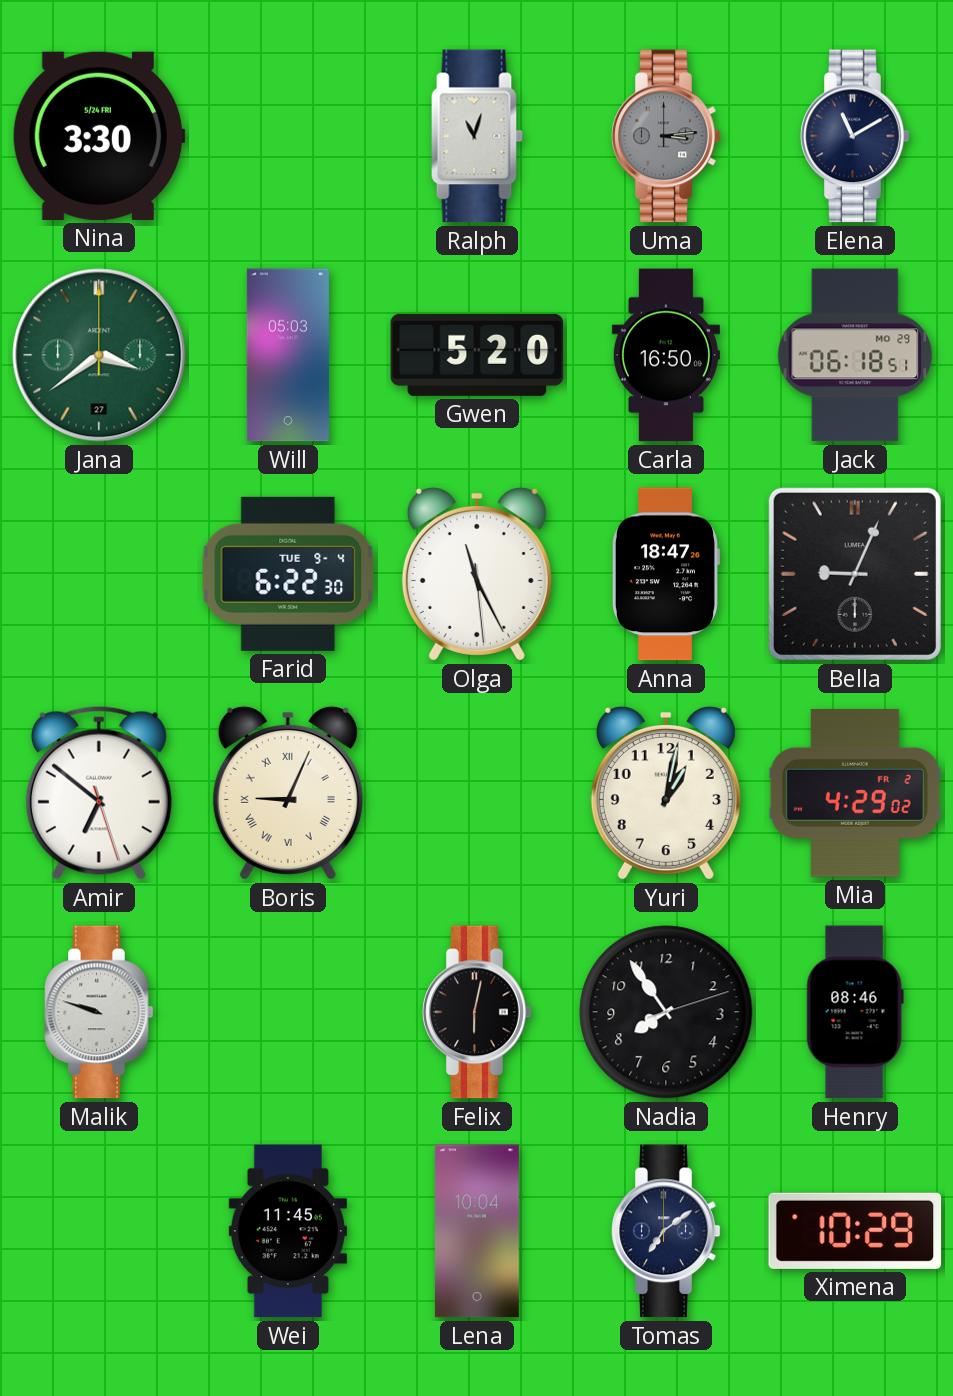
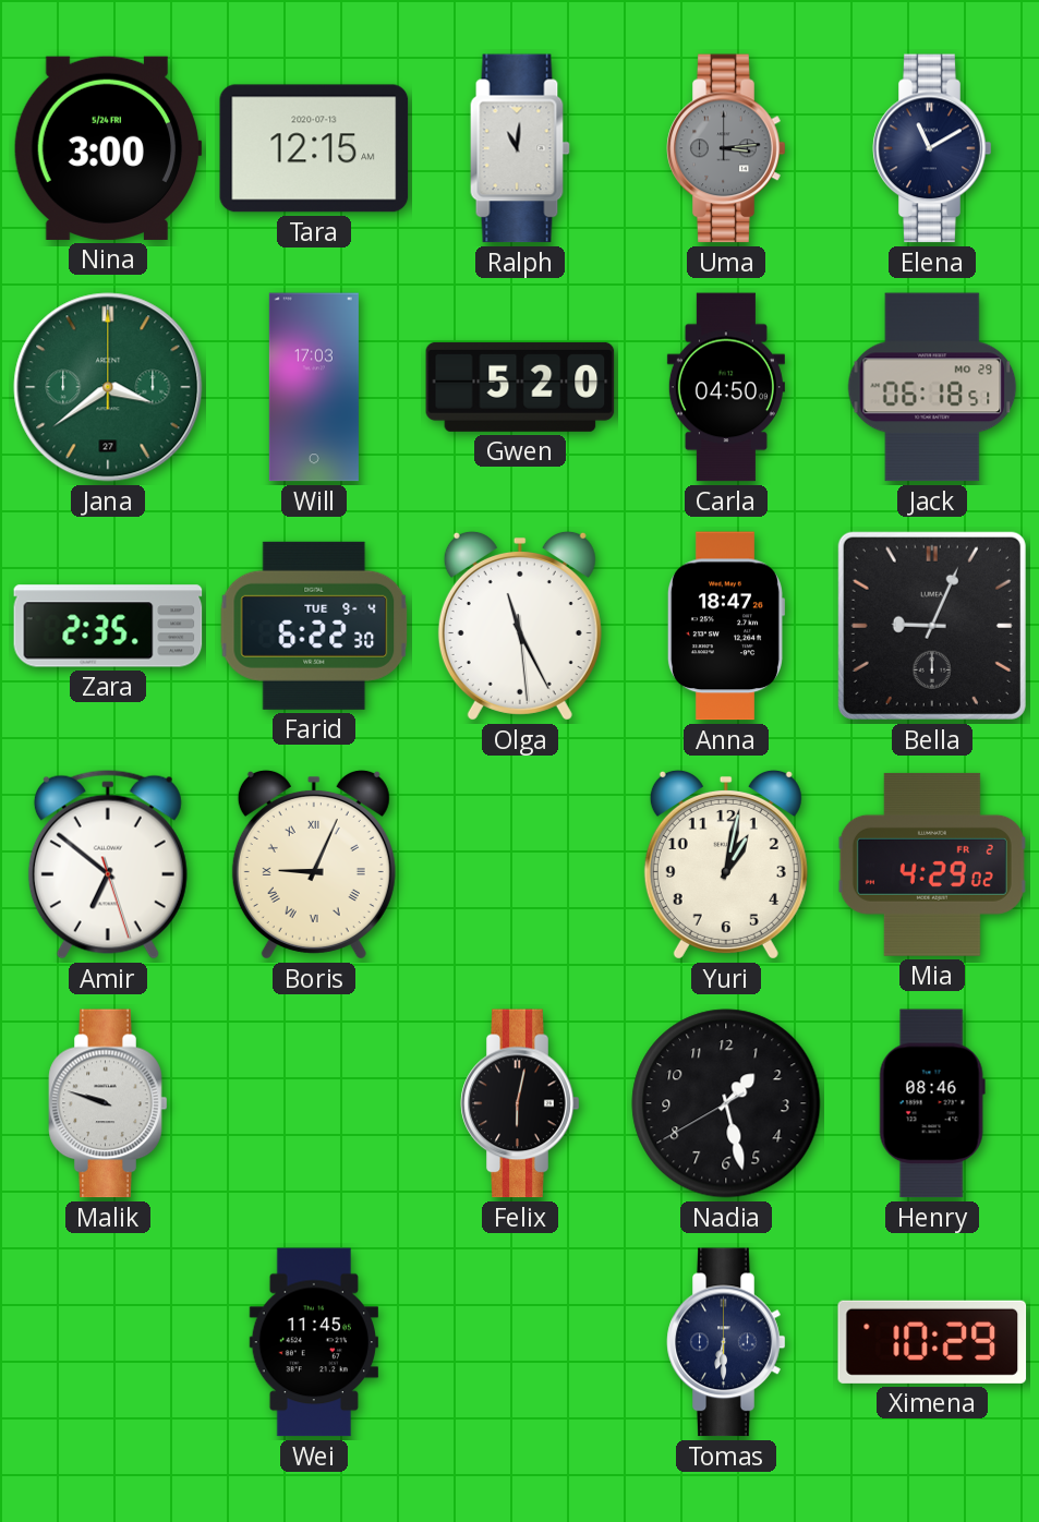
Nina: 3:30 -> 3:00 (108, 148)
Tara: none -> 12:15 (314, 148)
Ralph: 11:03 -> 11:01 (520, 148)
Will: 05:03 -> 17:03 (314, 387)
Carla: 16:50 -> 04:50 (726, 387)
Zara: none -> 2:35 (108, 626)
Nadia: 7:54 -> 1:27 (726, 1103)
Lena: 10:04 -> none (477, 1231)
Tomas: 7:09 -> 6:30 (726, 1342)
